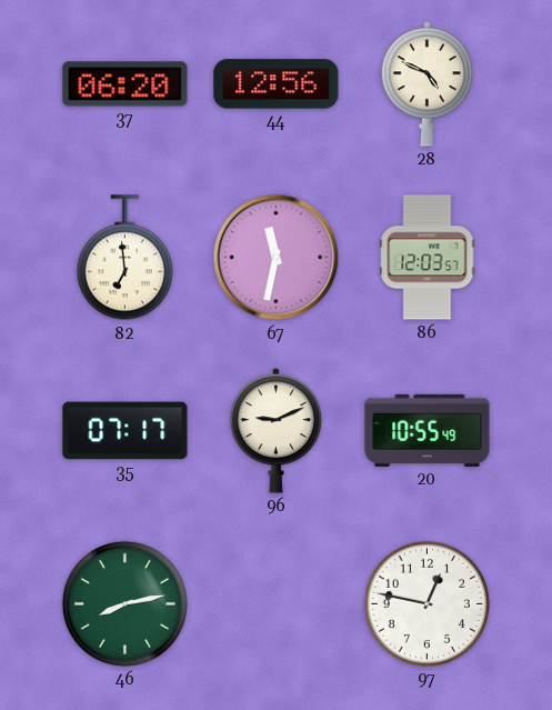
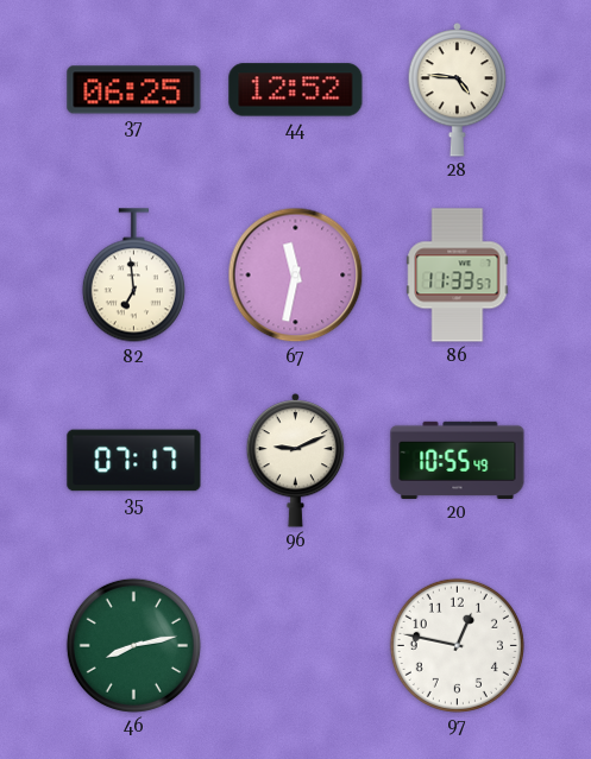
37: 06:20 -> 06:25 (134, 90)
44: 12:56 -> 12:52 (296, 90)
28: 4:49 -> 4:46 (458, 90)
86: 12:03 -> 11:33 (458, 276)
